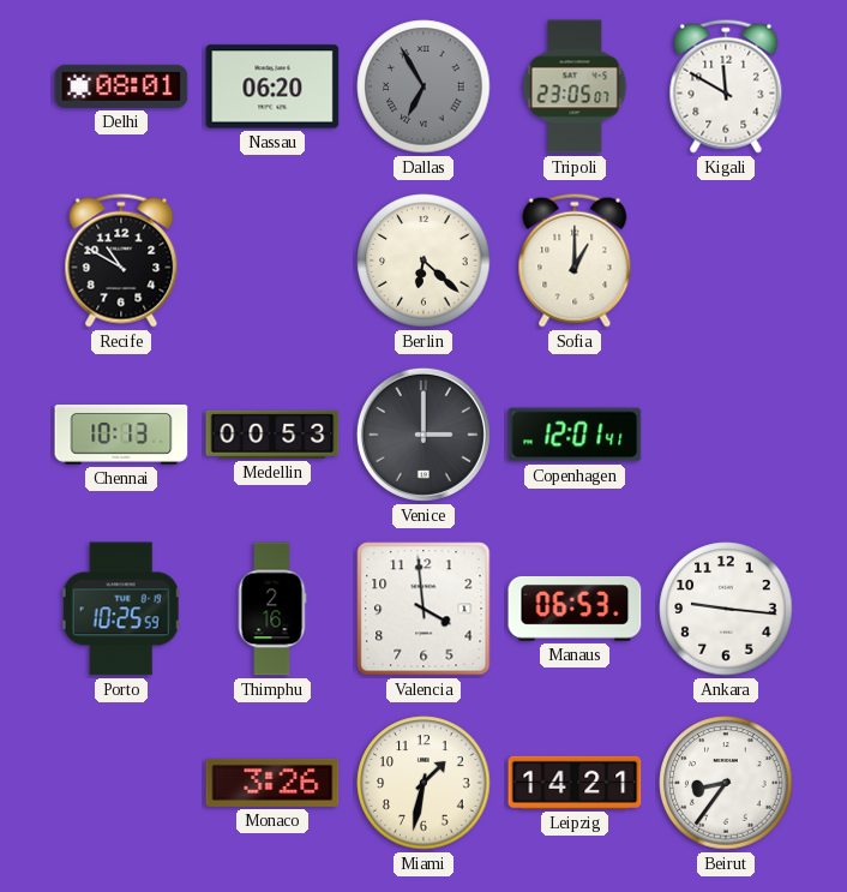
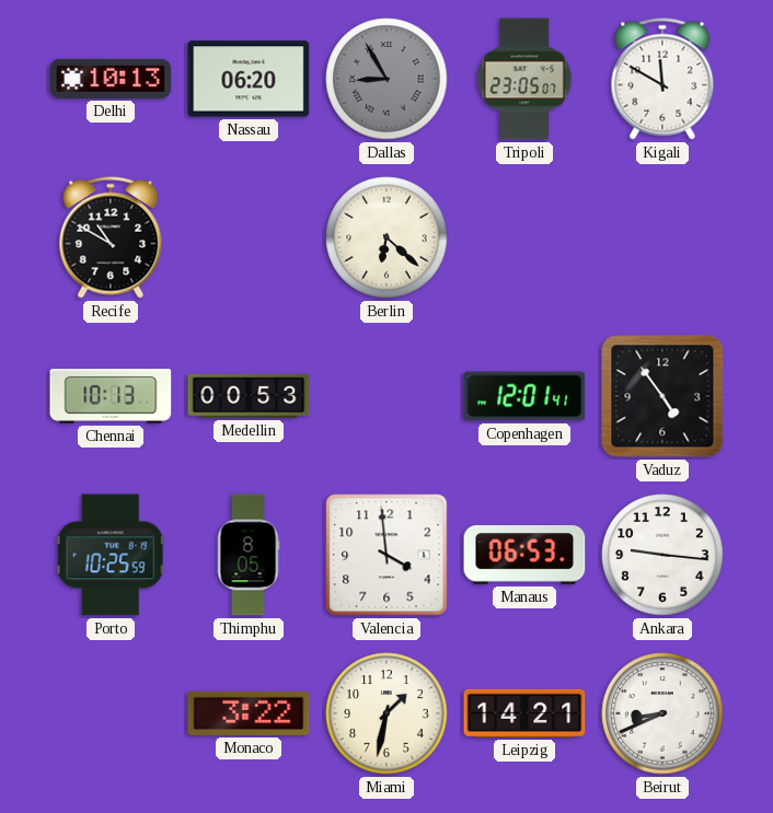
Delhi: 08:01 -> 10:13 (111, 79)
Dallas: 6:55 -> 8:55 (386, 79)
Sofia: 1:00 -> none (575, 261)
Venice: 3:00 -> none (423, 435)
Vaduz: none -> 4:54 (662, 396)
Thimphu: 2:16 -> 8:05 (249, 555)
Monaco: 3:26 -> 3:22 (249, 713)
Beirut: 8:36 -> 8:41 (662, 713)
